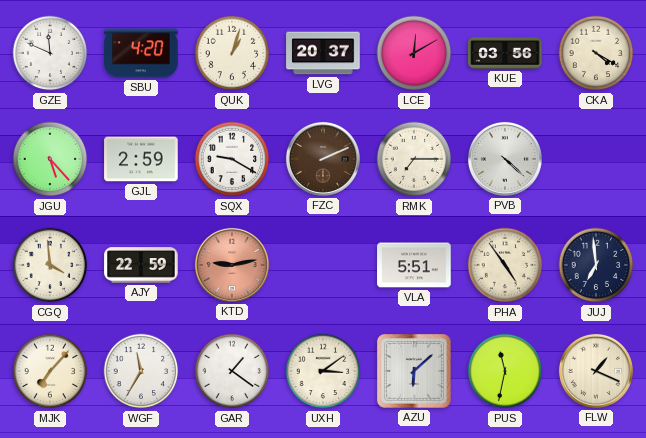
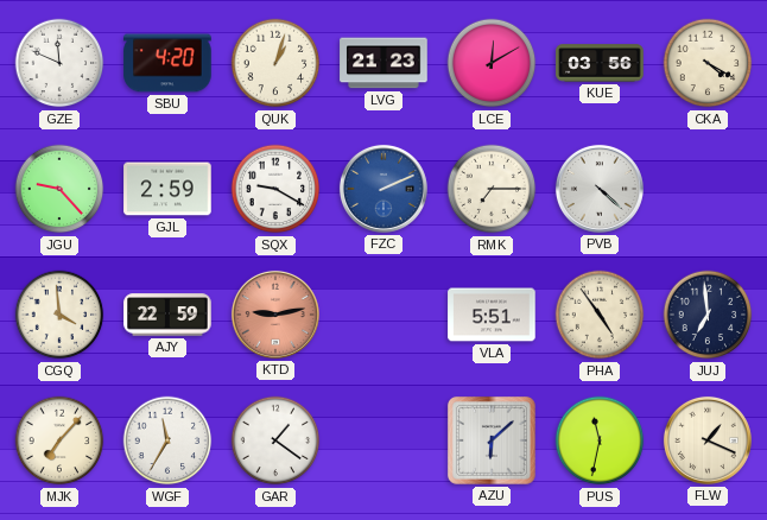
LVG: 20:37 -> 21:23 (383, 63)
JGU: 5:23 -> 9:23 (59, 189)
FZC dial: brown -> blue (383, 189)
UXH: 3:09 -> none (323, 371)
